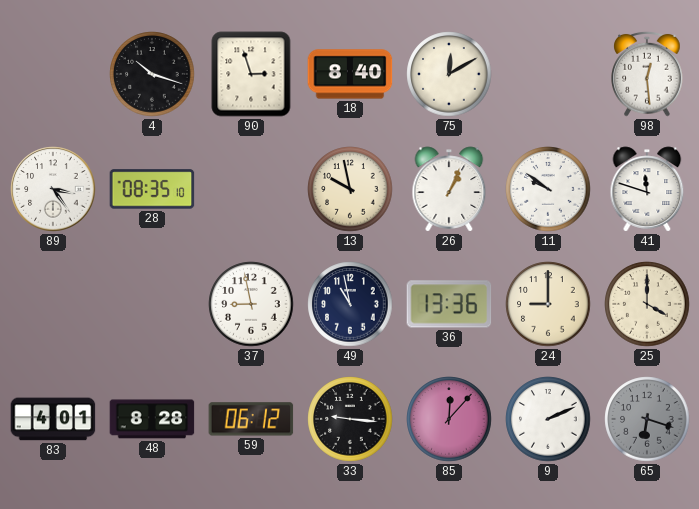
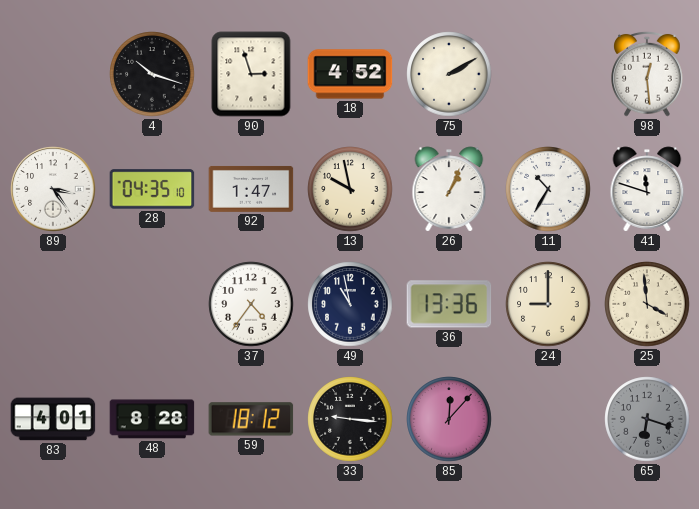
18: 8:40 -> 4:52 (350, 74)
75: 12:10 -> 2:10 (449, 74)
28: 08:35 -> 04:35 (152, 189)
92: none -> 1:47 (251, 189)
11: 9:51 -> 10:35 (548, 189)
37: 8:58 -> 4:36 (251, 304)
25: 4:00 -> 3:59 (647, 304)
59: 06:12 -> 18:12 (251, 419)
9: 2:11 -> none (548, 419)
